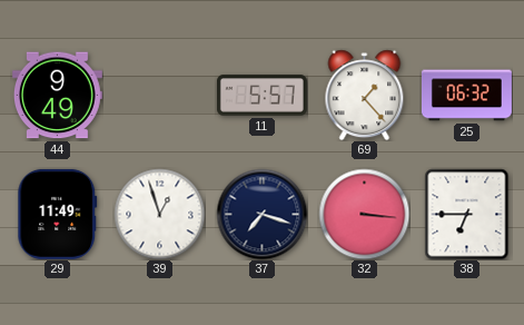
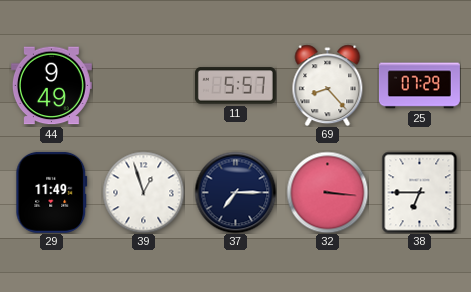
69: 1:23 -> 8:23 (328, 85)
25: 06:32 -> 07:29 (419, 86)
37: 7:18 -> 7:15 (235, 192)
